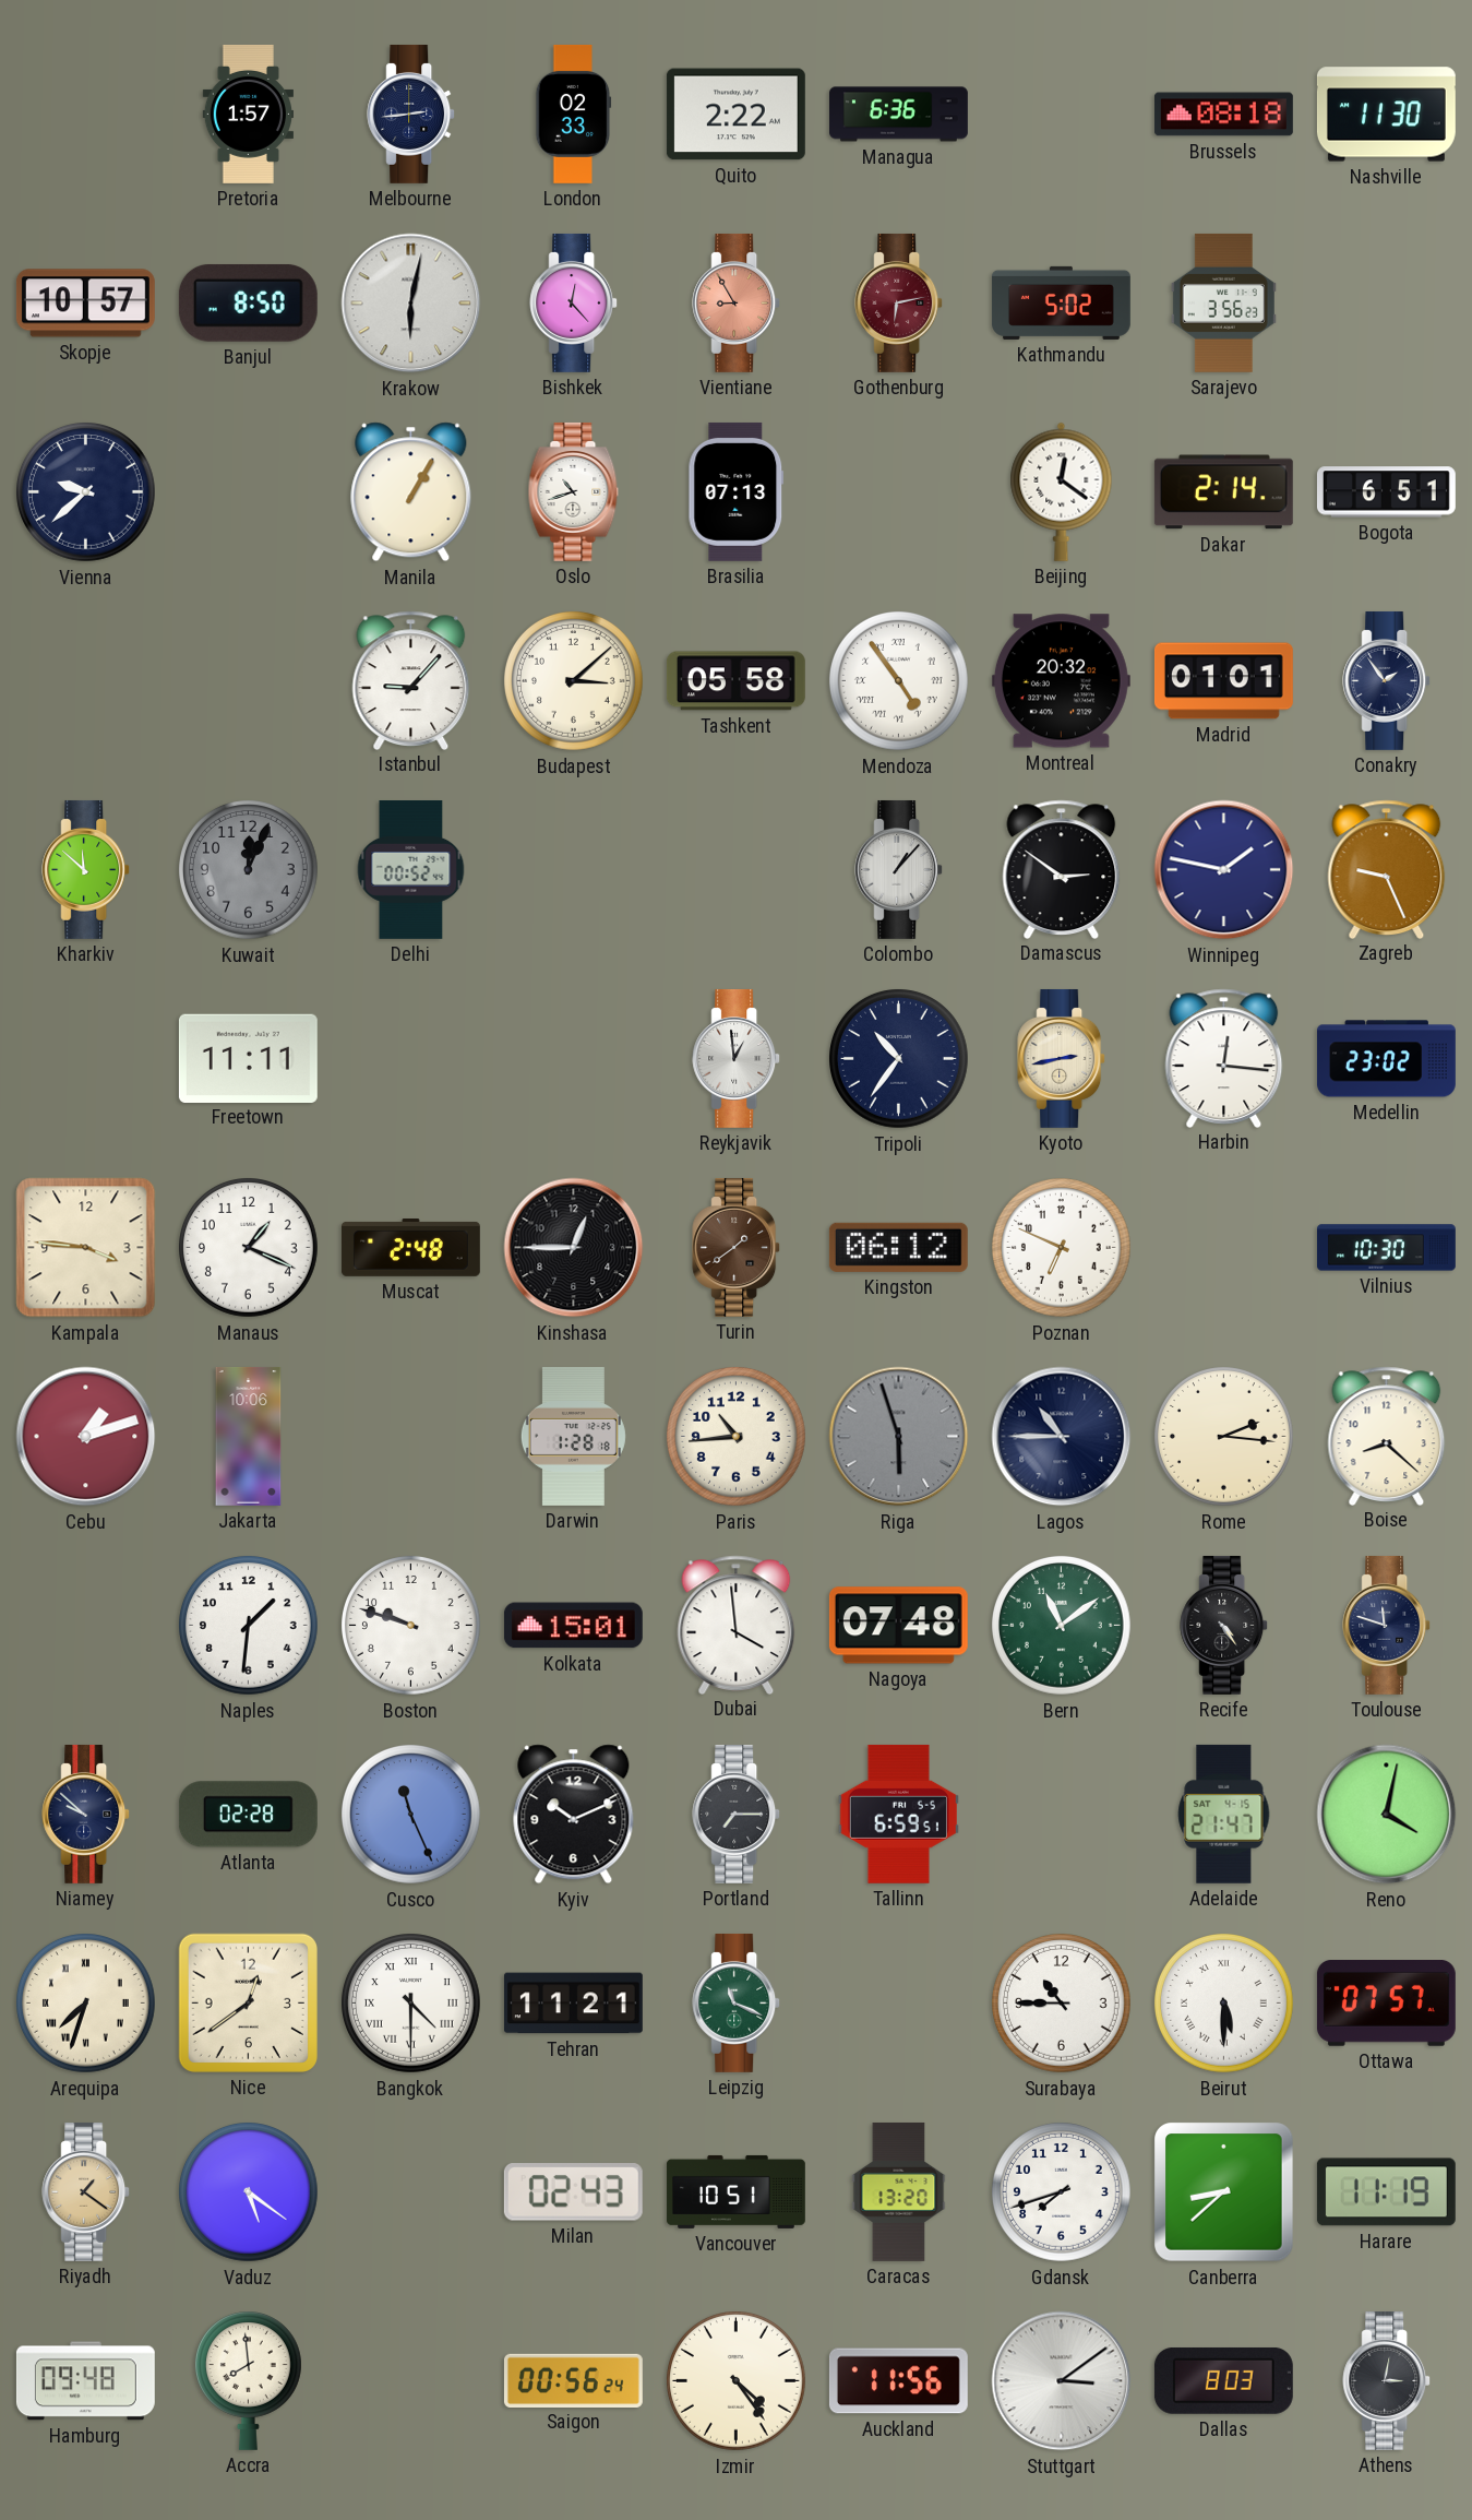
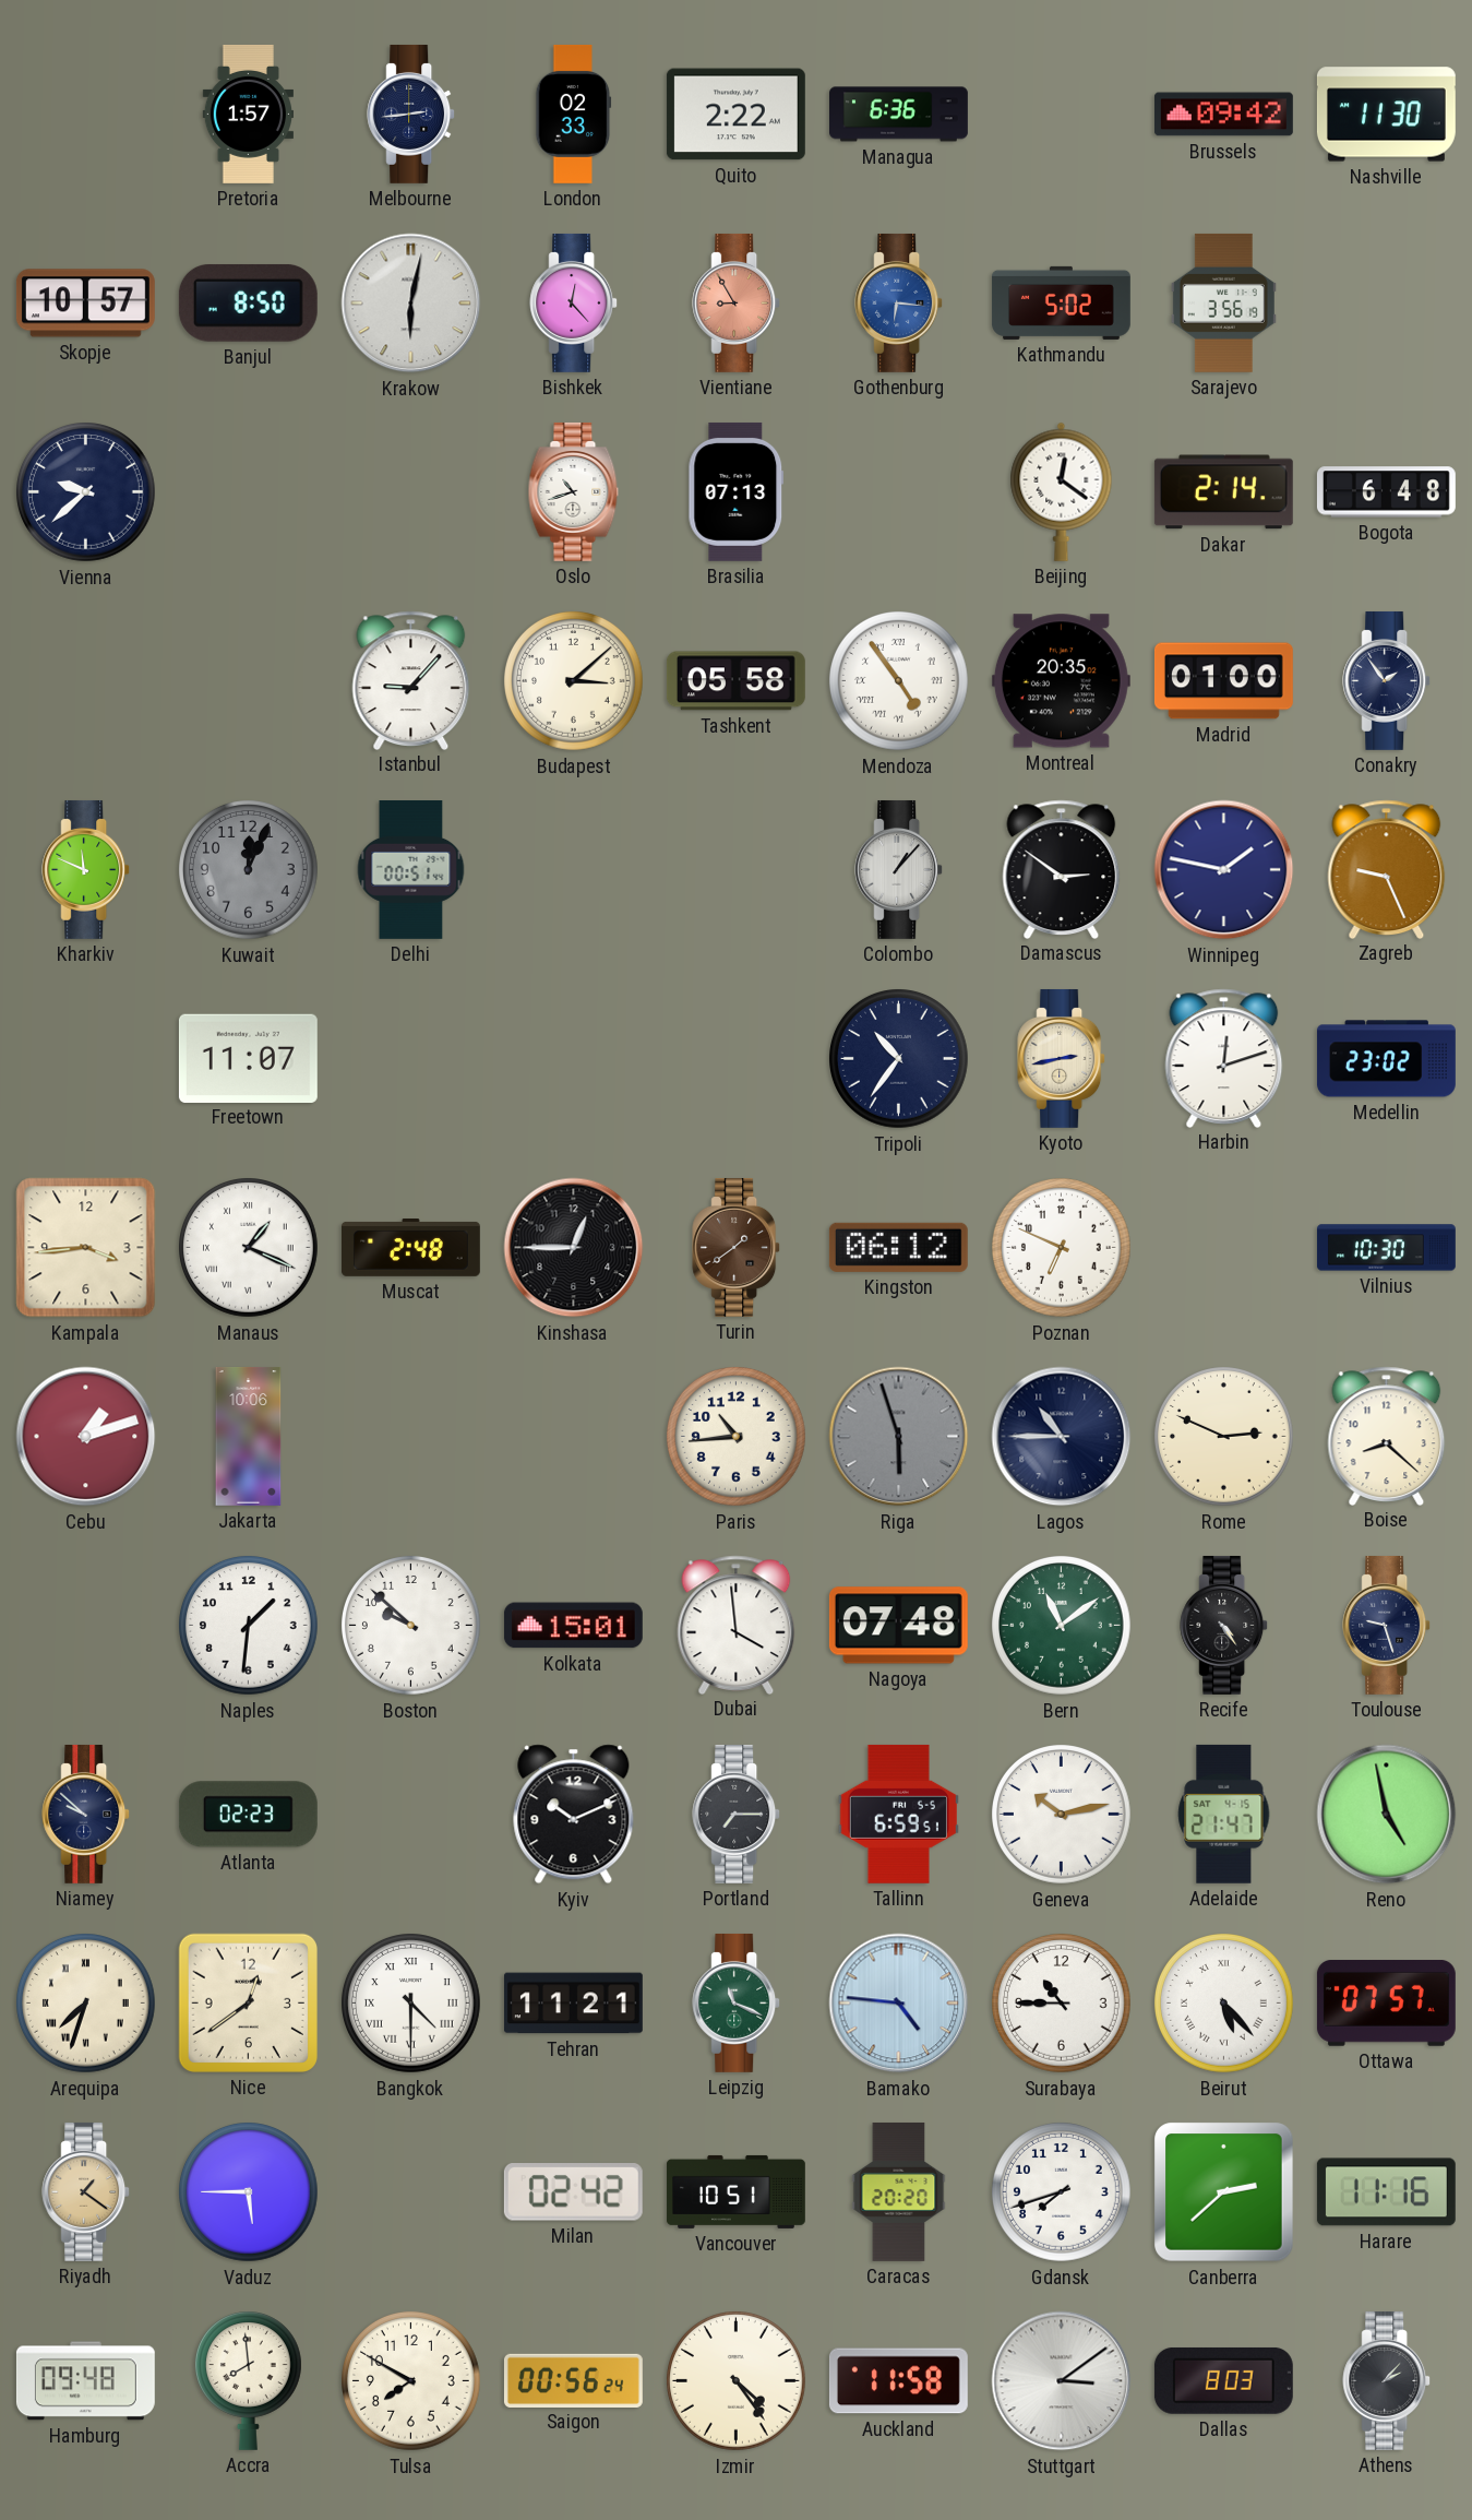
Brussels: 08:18 -> 09:42 (1223, 115)
Gothenburg: 6:13 -> 6:16 (899, 302)
Gothenburg dial: burgundy -> blue (899, 302)
Sarajevo: 3:56:23 -> 3:56:19 (1223, 302)
Manila: 1:05 -> none (411, 492)
Bogota: 6:51 -> 6:48 (1386, 492)
Montreal: 20:32 -> 20:35 (1061, 681)
Madrid: 01:01 -> 01:00 (1223, 681)
Kharkiv: 11:52 -> 11:49 (86, 869)
Delhi: 00:52 -> 00:51 (411, 870)
Freetown: 11:11 -> 11:07 (248, 1058)
Reykjavik: 12:59 -> none (737, 1058)
Harbin: 12:16 -> 12:12 (1224, 1058)
Kampala: 3:46 -> 3:44 (86, 1248)
Manaus numerals: Arabic -> Roman (249, 1248)
Darwin: 1:28 -> none (573, 1436)
Rome: 2:16 -> 2:49 (1224, 1437)
Boston: 9:48 -> 9:52 (411, 1626)
Toulouse: 11:48 -> 9:27 (1387, 1625)
Atlanta: 02:28 -> 02:23 (248, 1815)
Cusco: 11:26 -> none (411, 1815)
Geneva: none -> 10:13 (1062, 1815)
Reno: 4:02 -> 4:58 (1387, 1815)
Bamako: none -> 4:46 (899, 2004)
Beirut: 5:30 -> 5:23 (1224, 2004)
Vaduz: 5:21 -> 5:45 (249, 2192)
Milan: 02:43 -> 02:42 (573, 2192)
Caracas: 13:20 -> 20:20 (899, 2191)
Canberra: 8:38 -> 2:38 (1224, 2192)
Harare: 11:19 -> 11:16 (1386, 2192)
Tulsa: none -> 7:50 (411, 2381)
Auckland: 11:56 -> 11:58 (898, 2381)
Athens: 3:02 -> 2:07 (1387, 2380)
